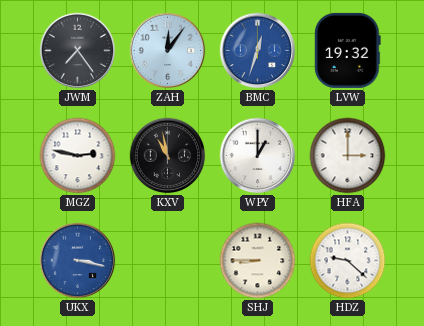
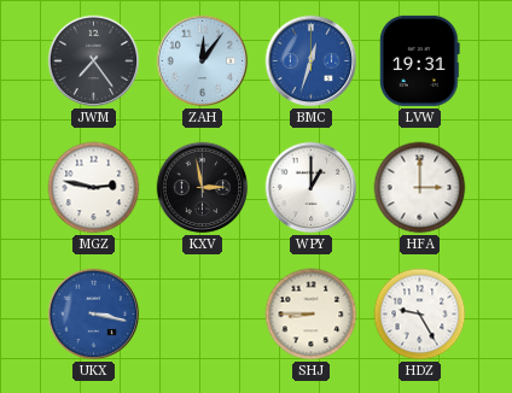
LVW: 19:32 -> 19:31 (419, 60)
KXV: 10:58 -> 2:58 (203, 188)
HDZ: 9:22 -> 9:25 (420, 315)
